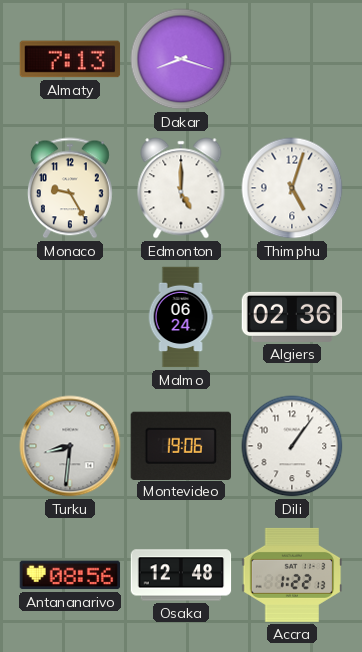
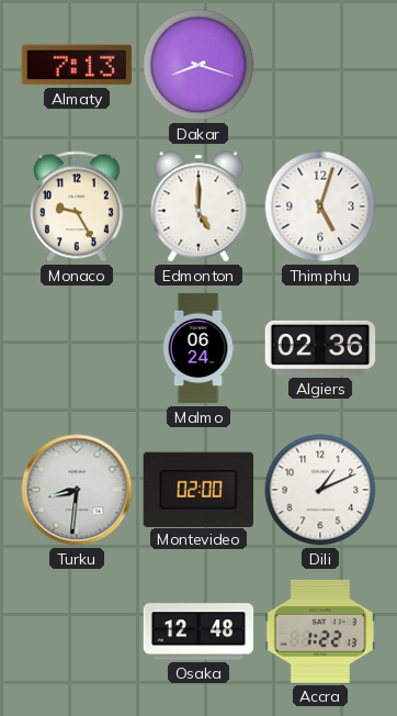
Montevideo: 19:06 -> 02:00 (197, 489)
Dili: 1:06 -> 1:11 (320, 490)
Antananarivo: 08:56 -> none (70, 575)
